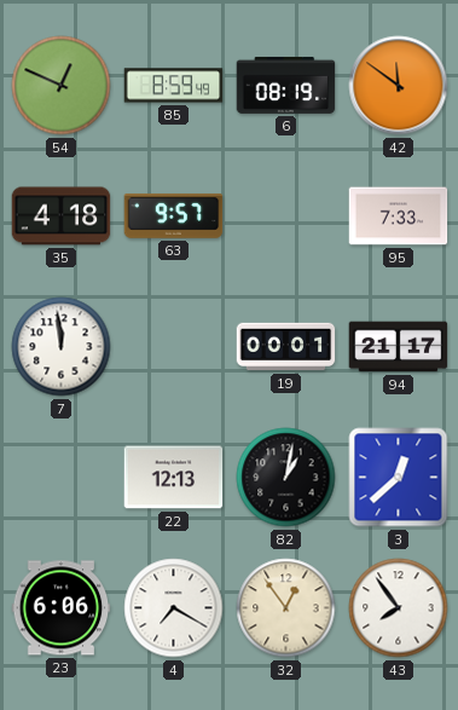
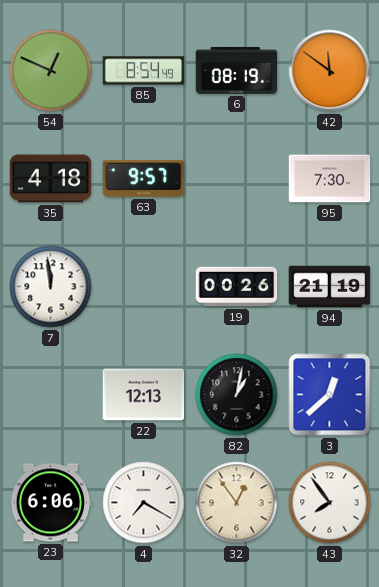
85: 8:59 -> 8:54 (144, 71)
95: 7:33 -> 7:30 (330, 179)
19: 00:01 -> 00:26 (237, 287)
94: 21:17 -> 21:19 (330, 287)
